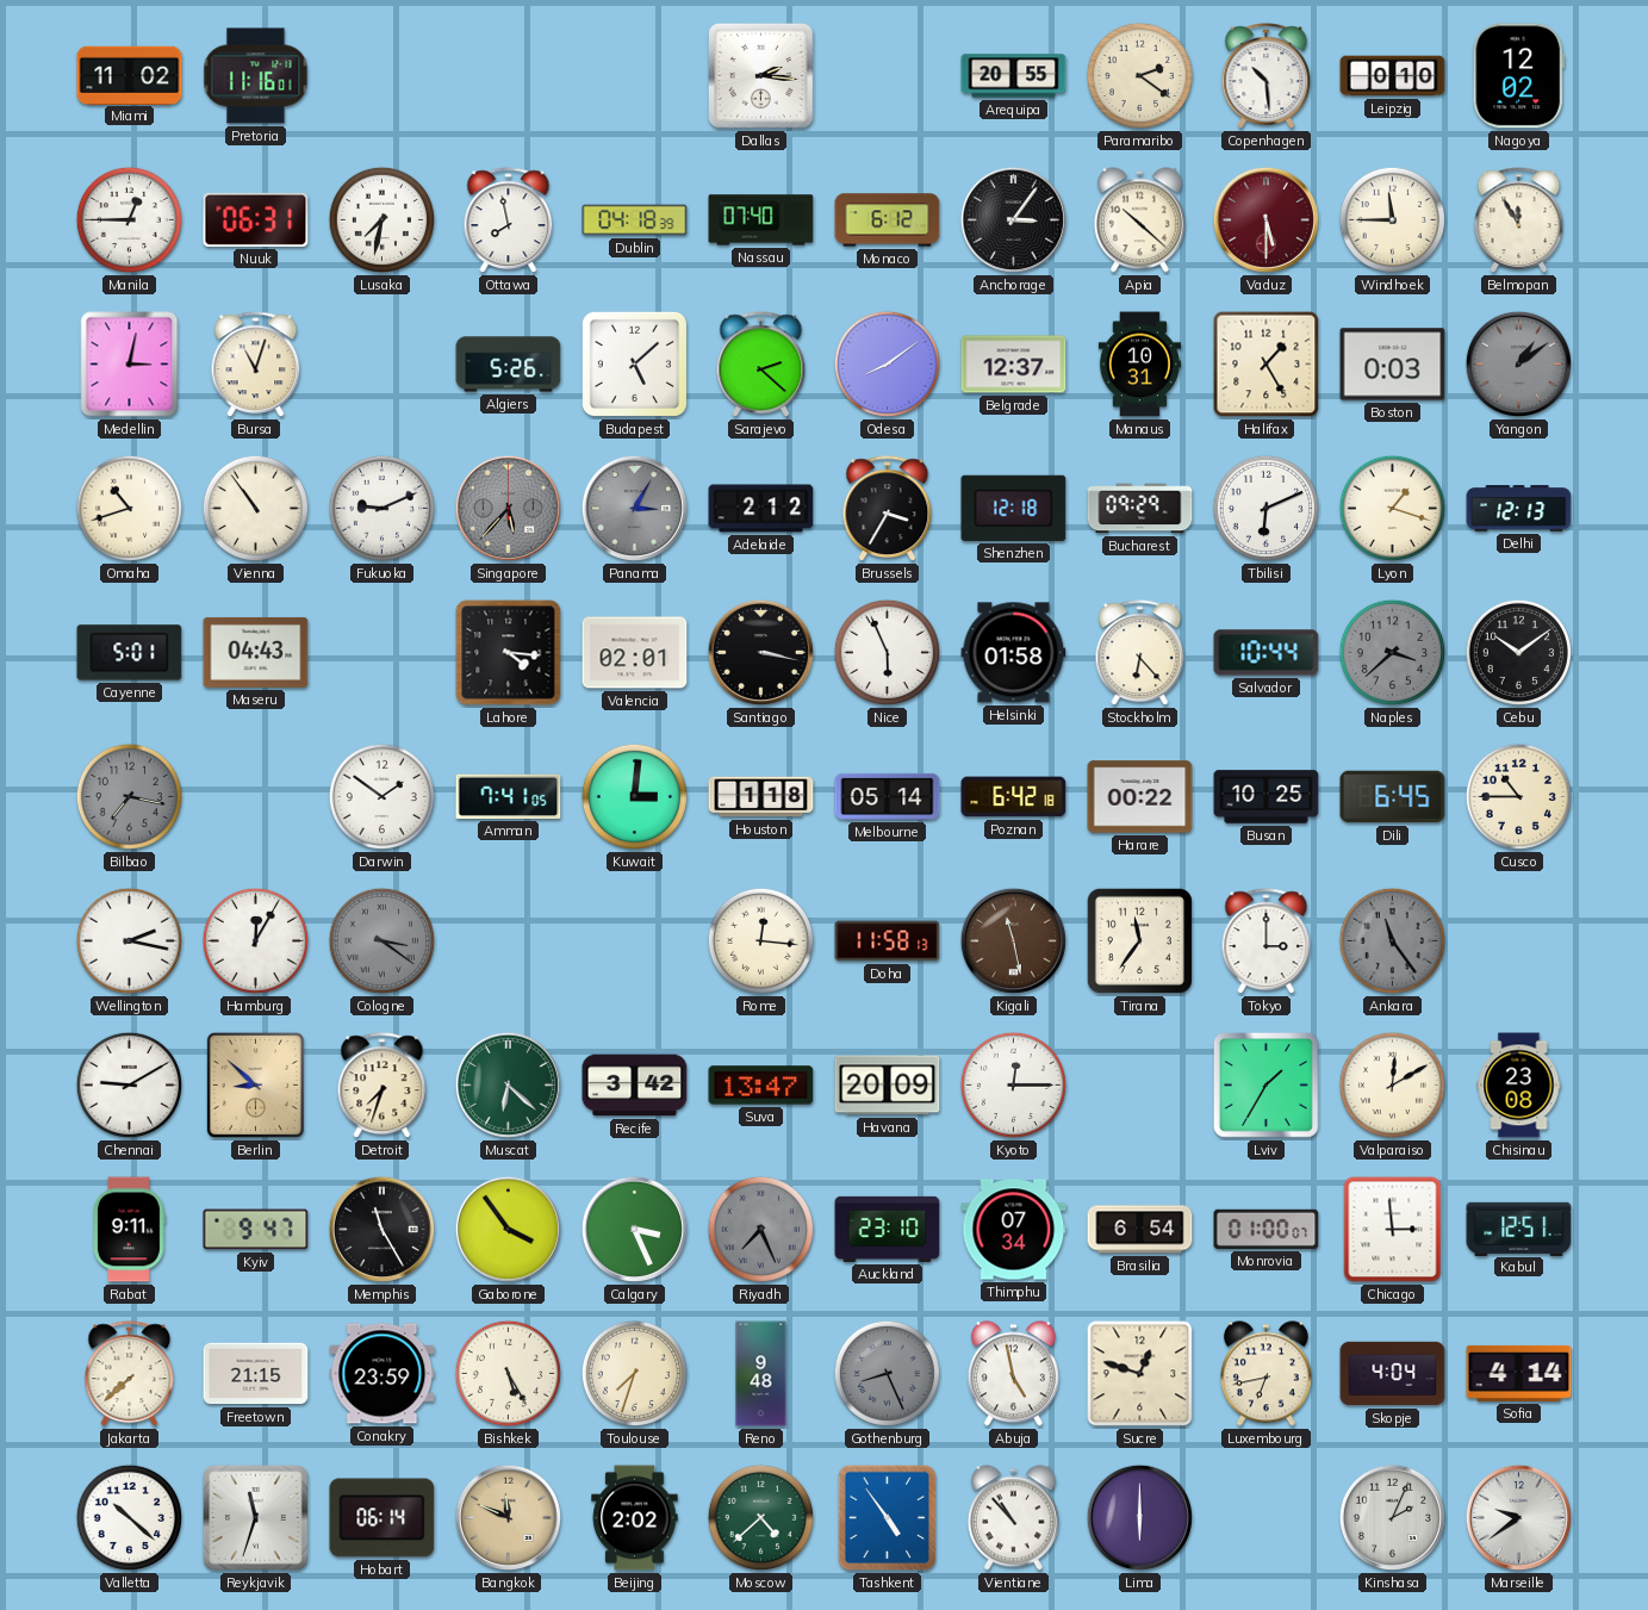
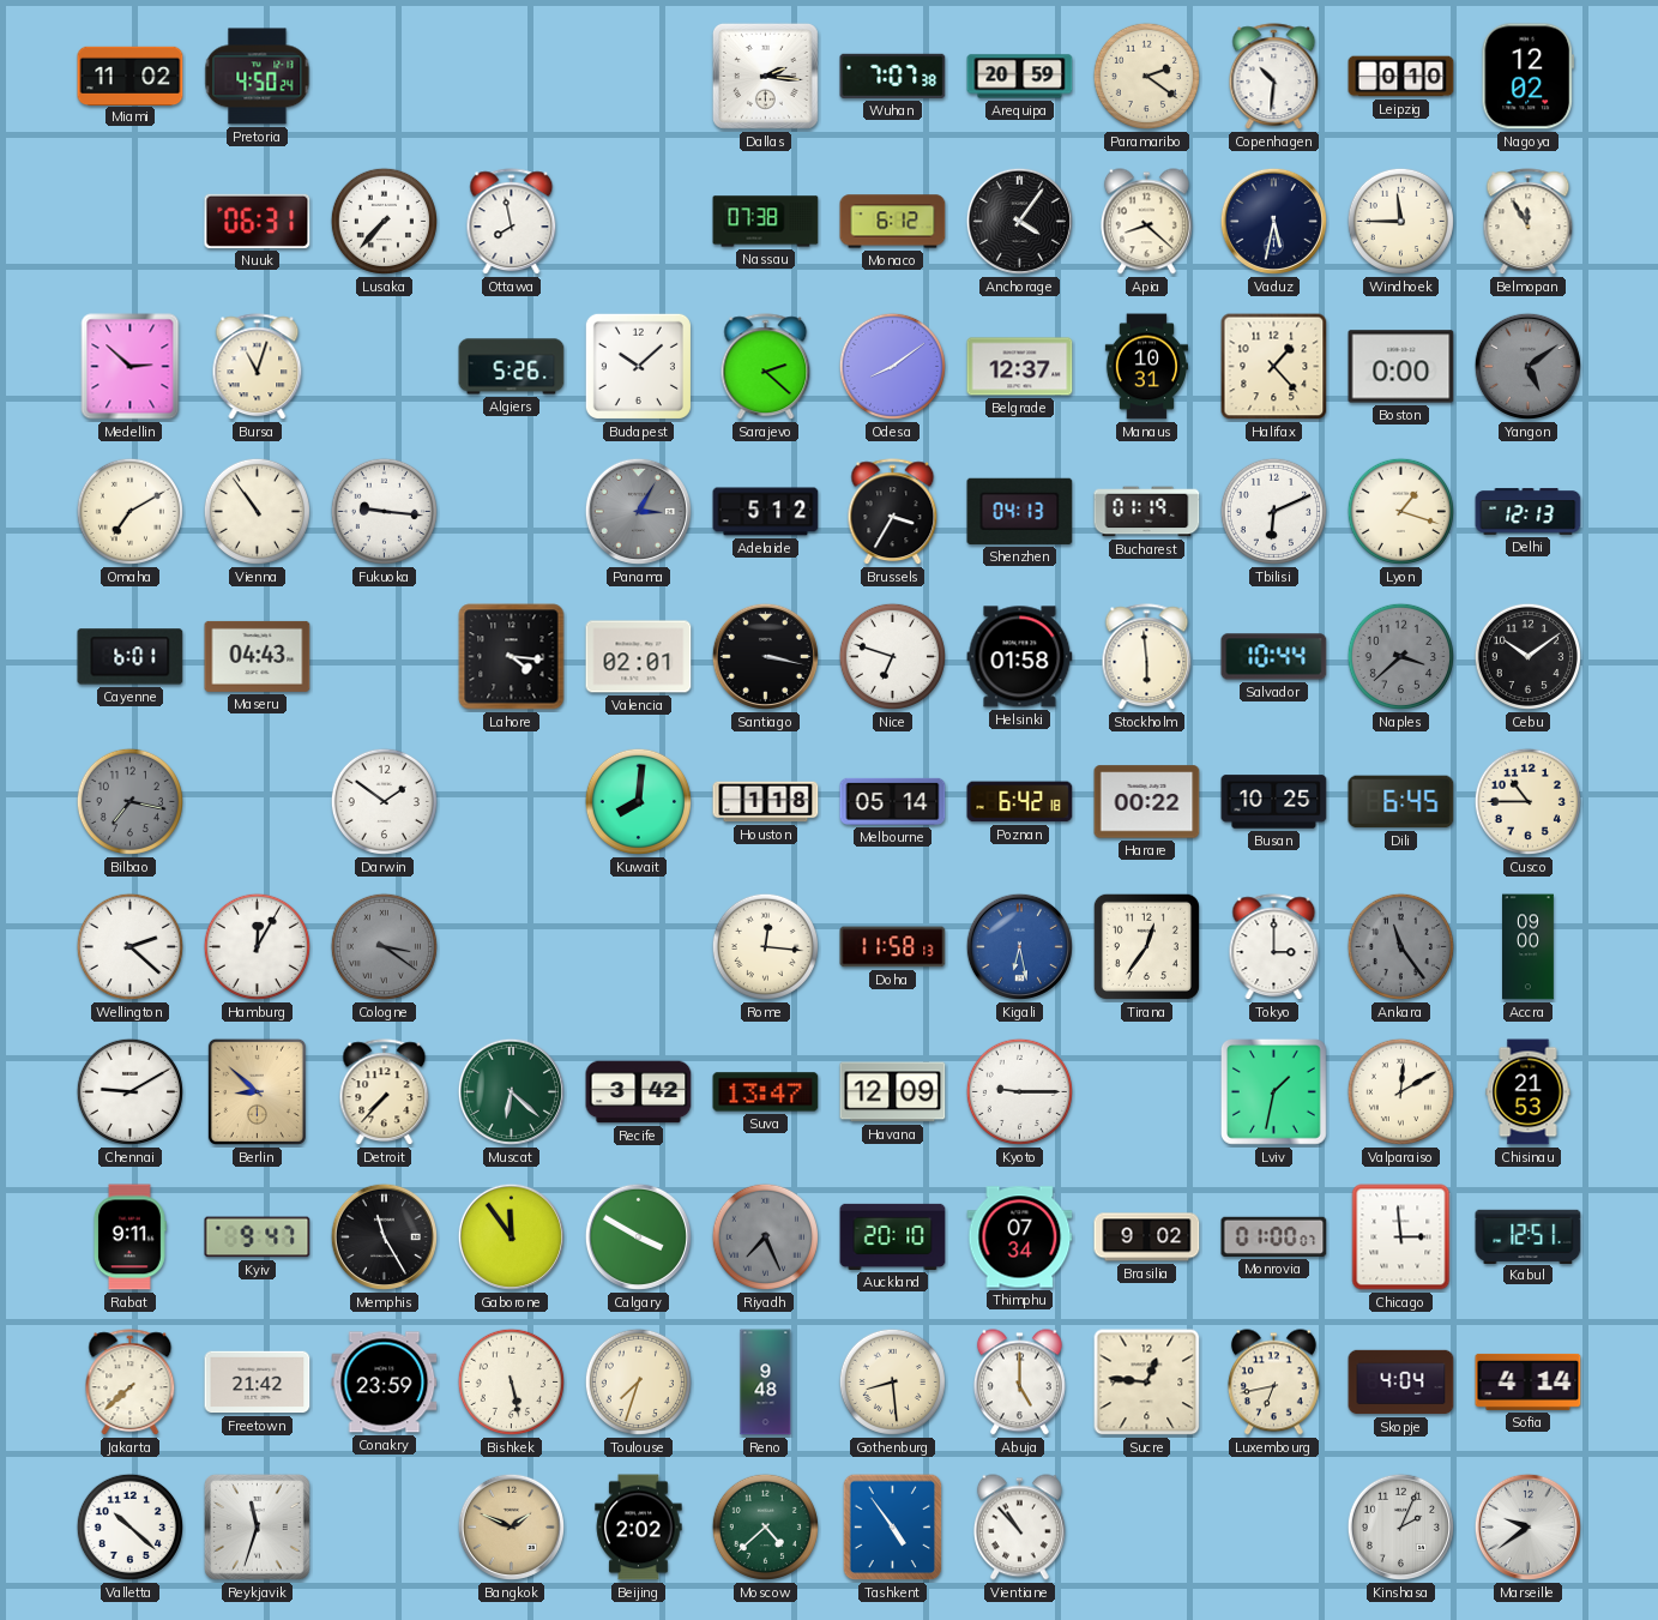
Pretoria: 11:16 -> 4:50 (258, 77)
Wuhan: none -> 7:07 (893, 76)
Arequipa: 20:55 -> 20:59 (1020, 77)
Copenhagen: 10:29 -> 10:31 (1274, 77)
Manila: 12:45 -> none (129, 219)
Lusaka: 7:32 -> 7:37 (384, 221)
Dublin: 04:18 -> none (635, 220)
Nassau: 07:40 -> 07:38 (766, 222)
Anchorage: 3:06 -> 4:06 (1019, 221)
Apia: 10:22 -> 8:22 (1146, 222)
Vaduz: 5:30 -> 5:32 (1273, 221)
Vaduz dial: burgundy -> navy (1273, 221)
Medellin: 3:02 -> 2:52 (131, 367)
Budapest: 5:08 -> 10:08 (638, 366)
Halifax: 1:25 -> 1:23 (1274, 367)
Boston: 0:03 -> 0:00 (1401, 367)
Yangon: 1:09 -> 5:09 (1527, 366)
Omaha: 10:42 -> 7:10 (129, 511)
Fukuoka: 9:11 -> 9:16 (384, 511)
Singapore: 5:37 -> none (508, 508)
Adelaide: 2:12 -> 5:12 (766, 512)
Shenzhen: 12:18 -> 04:13 (1020, 511)
Bucharest: 09:29 -> 01:19 (1147, 512)
Cayenne: 5:01 -> 6:01 (131, 657)
Nice: 5:56 -> 6:48 (892, 656)
Stockholm: 6:23 -> 5:59 (1147, 657)
Amman: 7:41 -> none (509, 796)
Kuwait: 3:01 -> 8:01 (638, 801)
Wellington: 2:17 -> 2:22 (129, 946)
Kigali: 11:28 -> 6:28 (1019, 946)
Kigali dial: brown -> blue (1019, 946)
Tirana: 11:36 -> 12:36 (1146, 946)
Accra: none -> 09:00 (1529, 947)
Detroit: 7:33 -> 7:37 (385, 1092)
Havana: 20:09 -> 12:09 (893, 1092)
Kyoto: 12:15 -> 9:15 (1019, 1091)
Lviv: 1:35 -> 1:32 (1273, 1091)
Chisinau: 23:08 -> 21:53 (1529, 1092)
Gaborone: 3:54 -> 11:54 (511, 1236)
Calgary: 3:26 -> 3:50 (638, 1236)
Auckland: 23:10 -> 20:10 (893, 1236)
Brasilia: 6:54 -> 9:02 (1147, 1237)
Freetown: 21:15 -> 21:42 (258, 1383)
Bishkek: 5:25 -> 5:28 (511, 1381)
Gothenburg: 8:26 -> 8:29 (892, 1381)
Gothenburg dial: grey -> cream (892, 1381)
Abuja: 4:58 -> 5:00 (1019, 1383)
Sucre: 12:48 -> 12:46 (1147, 1383)
Hobart: 06:14 -> none (383, 1518)
Bangkok: 11:49 -> 1:49 (511, 1526)
Lima: 6:00 -> none (1139, 1517)
